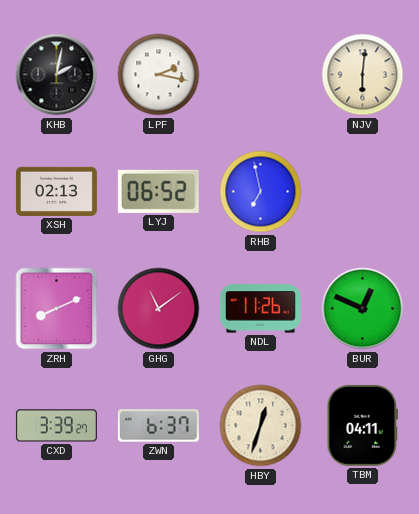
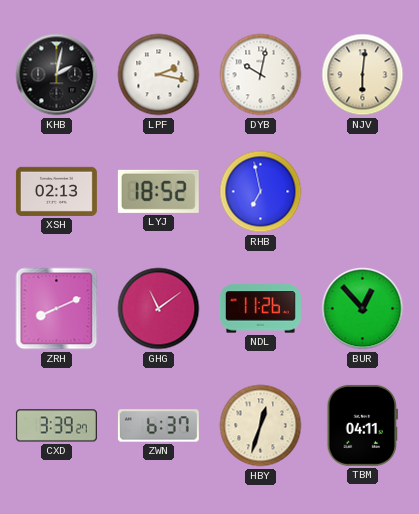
DYB: none -> 10:02 (261, 75)
LYJ: 06:52 -> 18:52 (158, 191)
BUR: 12:49 -> 12:53 (363, 309)
